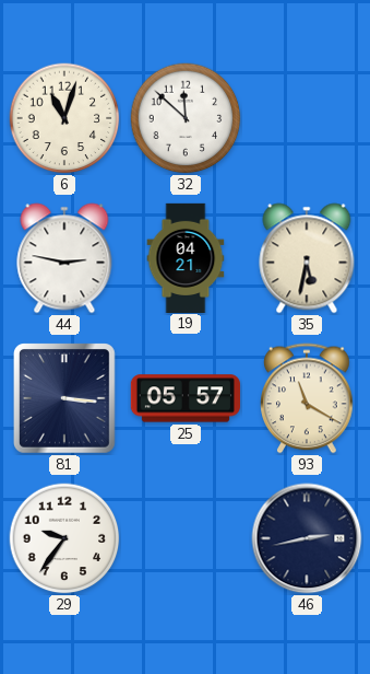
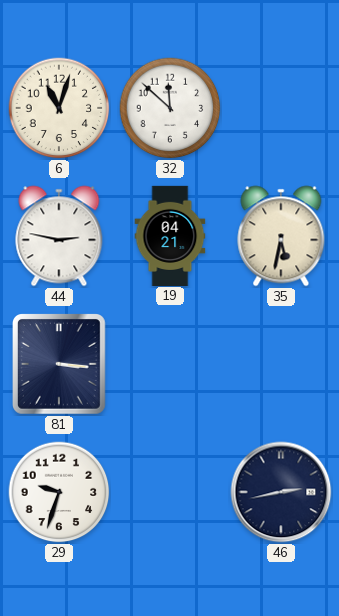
25: 05:57 -> none (186, 398)
93: 11:20 -> none (307, 398)
29: 9:36 -> 9:33 (59, 492)
